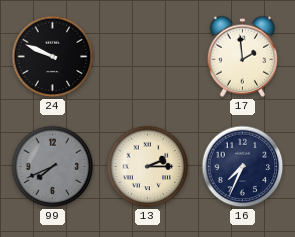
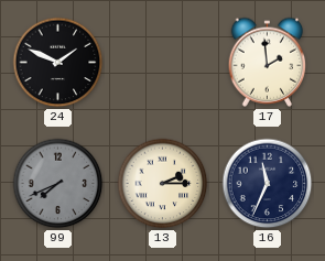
24: 9:49 -> 1:49 (58, 63)
16: 7:34 -> 11:34 (268, 184)
